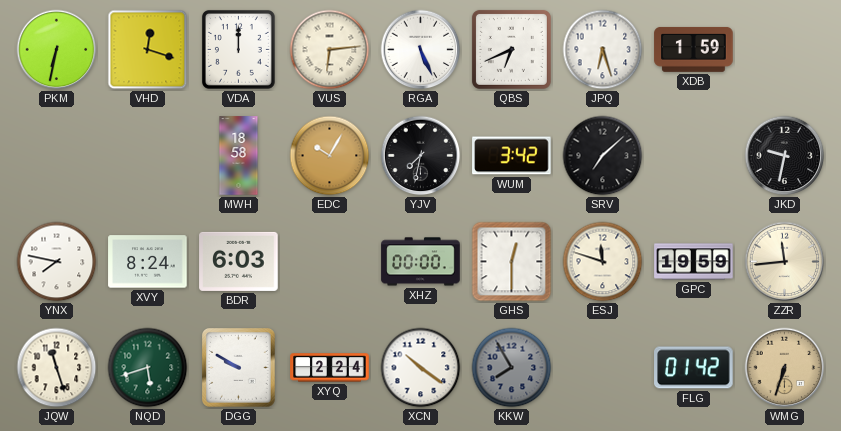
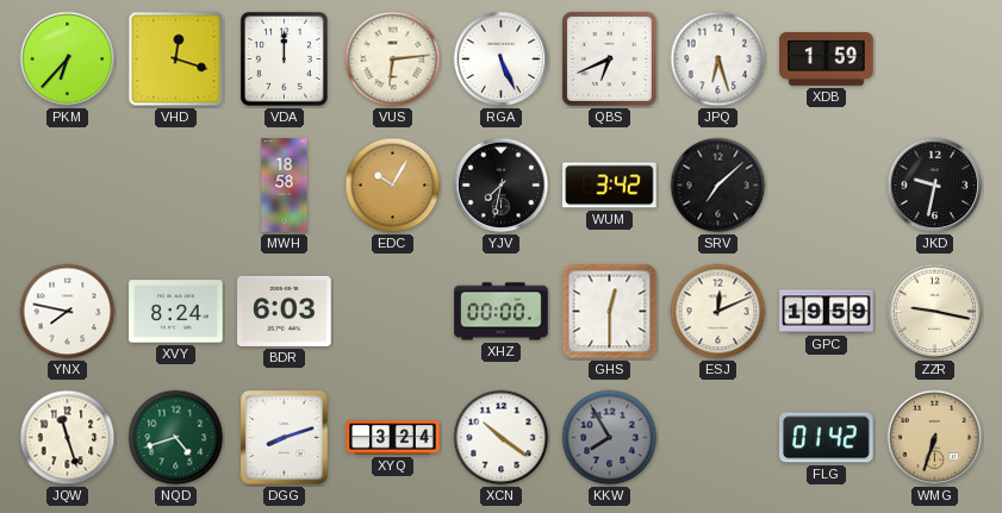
PKM: 6:32 -> 6:37 (68, 60)
ESJ: 11:48 -> 12:11 (718, 312)
ZZR: 11:44 -> 9:17 (935, 312)
NQD: 5:42 -> 4:42 (176, 438)
DGG: 9:50 -> 8:12 (285, 438)
XYQ: 2:24 -> 3:24 (393, 438)
